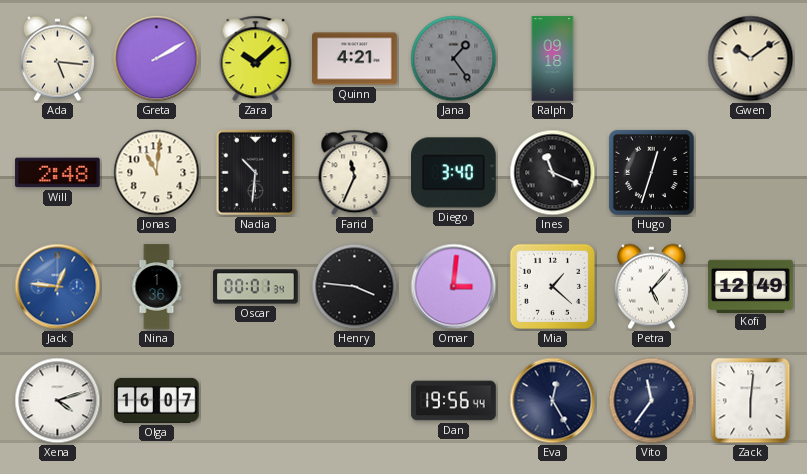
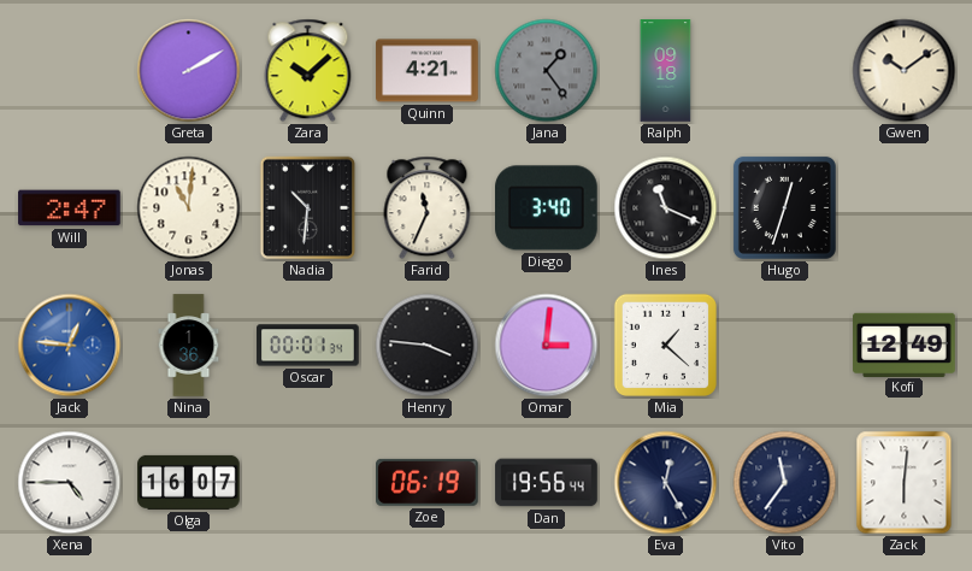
Ada: 5:16 -> none (57, 59)
Will: 2:48 -> 2:47 (70, 208)
Petra: 5:07 -> none (651, 287)
Xena: 4:12 -> 4:45 (70, 483)
Zoe: none -> 06:19 (428, 482)
